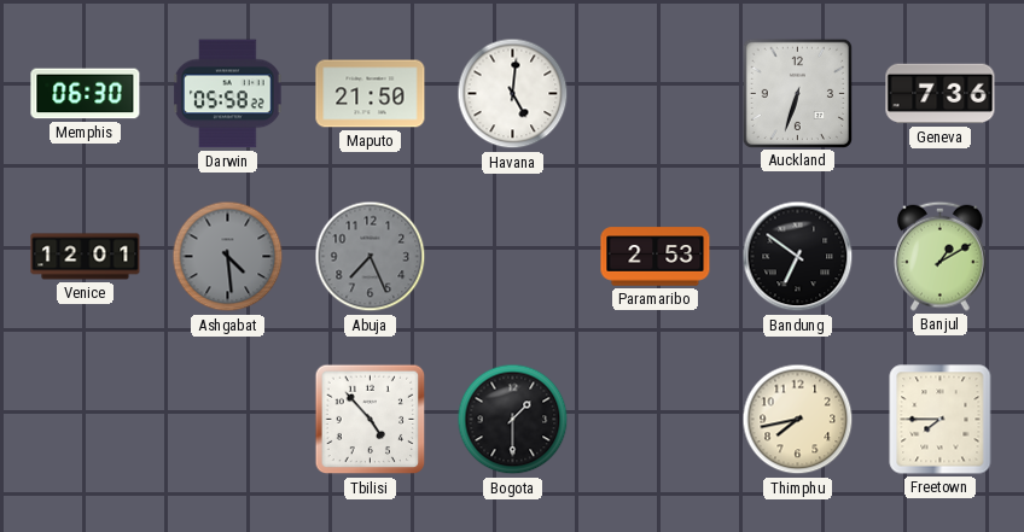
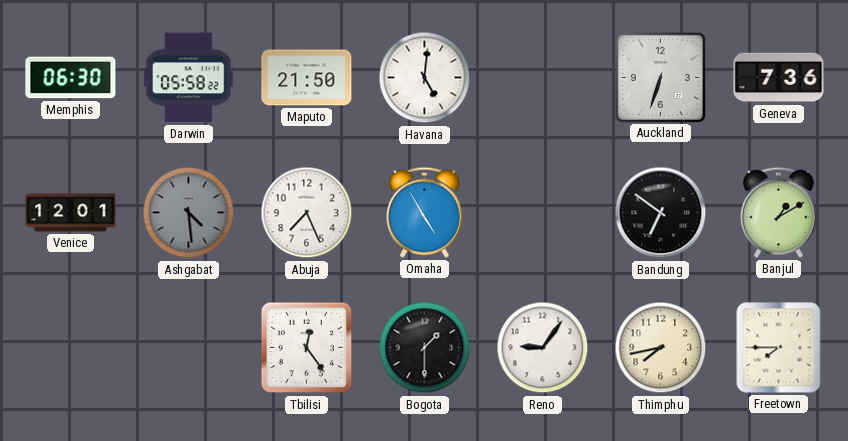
Abuja dial: grey -> white (307, 213)
Omaha: none -> 4:55 (425, 212)
Paramaribo: 2:53 -> none (656, 257)
Tbilisi: 4:53 -> 12:24 (307, 348)
Reno: none -> 9:06 (543, 348)
